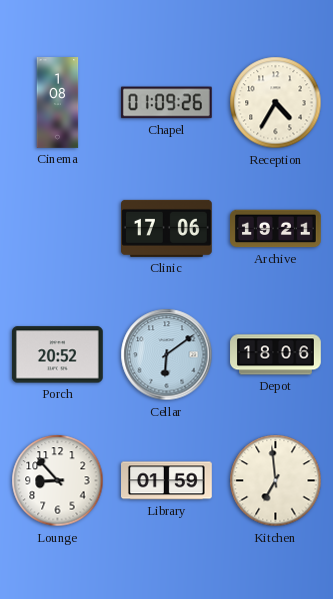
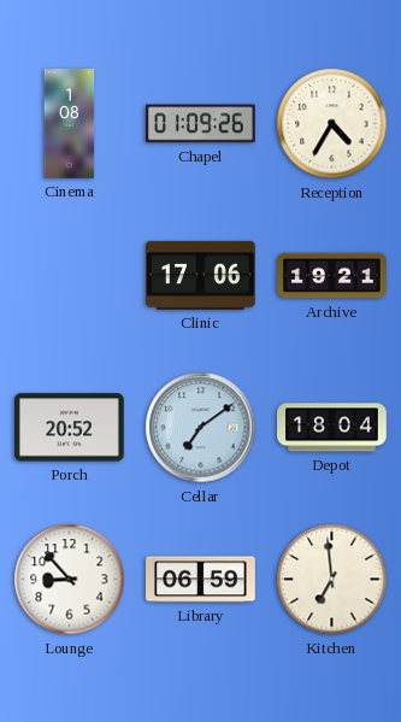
Cellar: 6:09 -> 7:09 (201, 428)
Depot: 18:06 -> 18:04 (332, 428)
Library: 01:59 -> 06:59 (201, 580)
